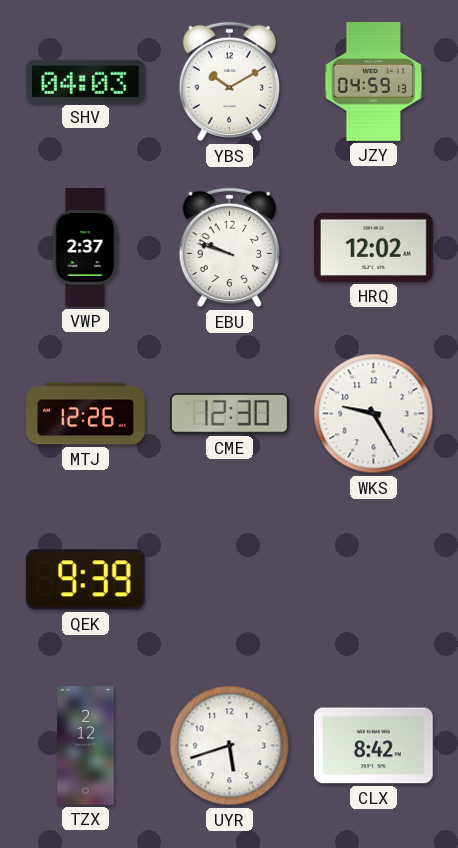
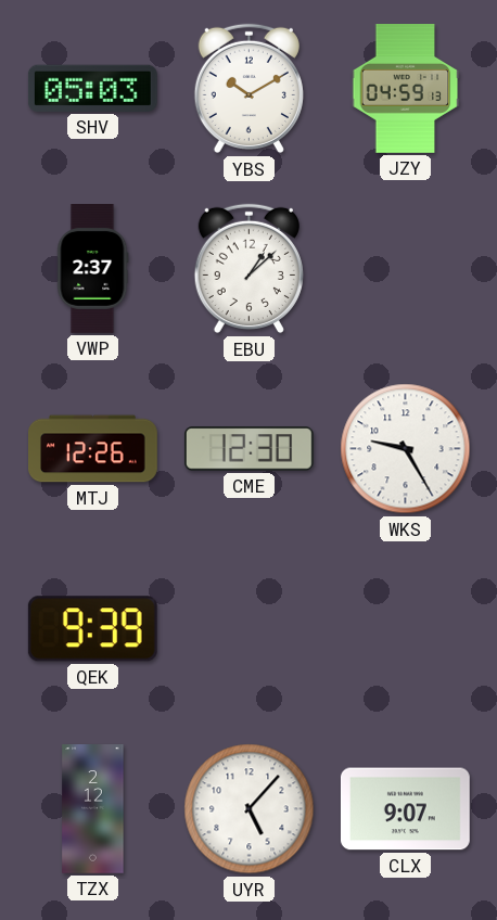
SHV: 04:03 -> 05:03 (92, 88)
EBU: 9:48 -> 1:08 (248, 269)
HRQ: 12:02 -> none (373, 247)
UYR: 5:42 -> 5:07 (250, 809)
CLX: 8:42 -> 9:07 (405, 809)
